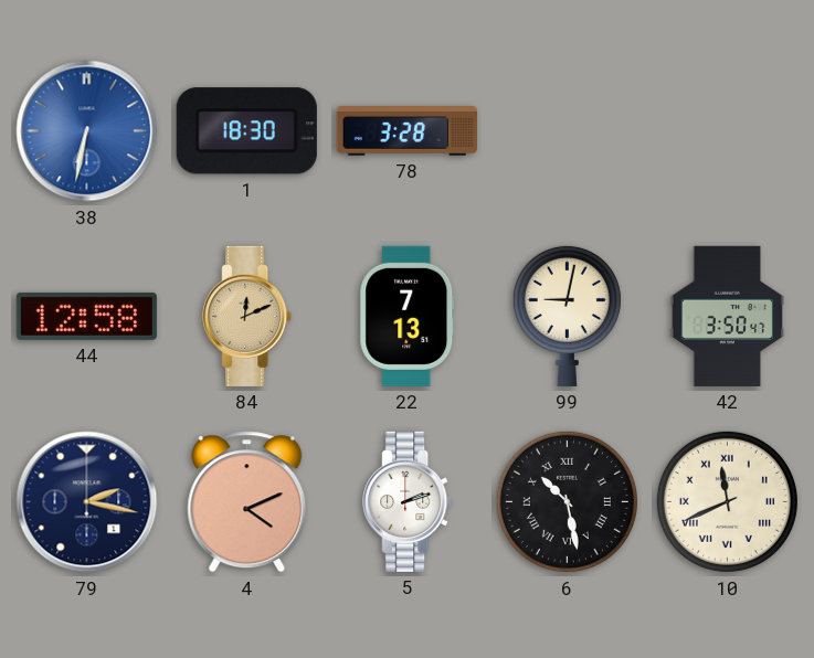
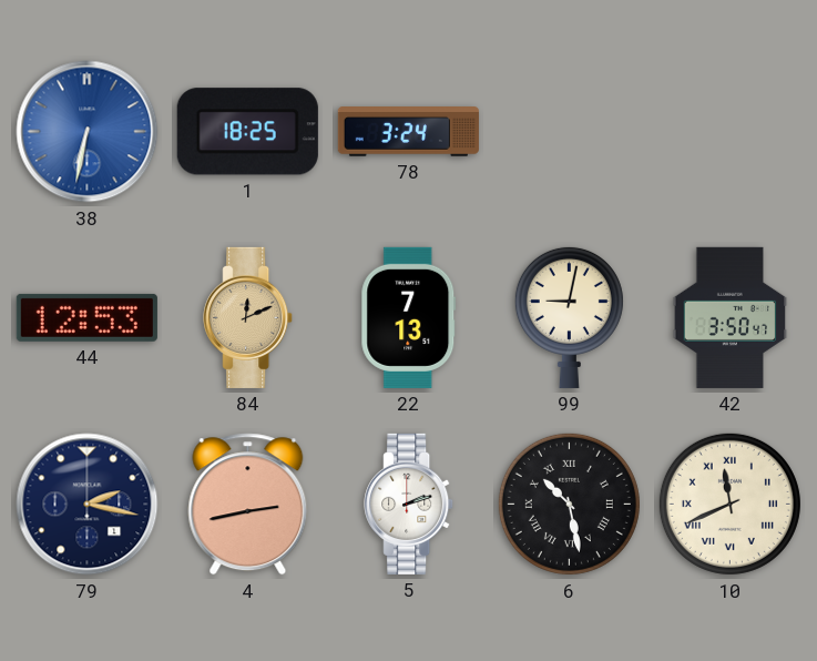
1: 18:30 -> 18:25 (247, 132)
78: 3:28 -> 3:24 (408, 132)
44: 12:58 -> 12:53 (86, 317)
4: 4:11 -> 2:43 (248, 505)
